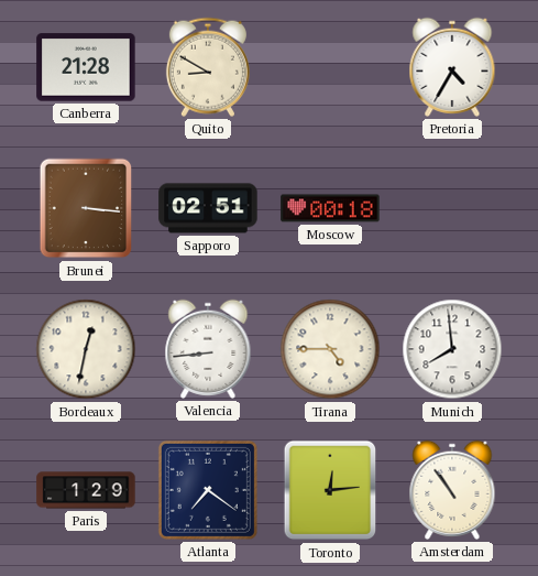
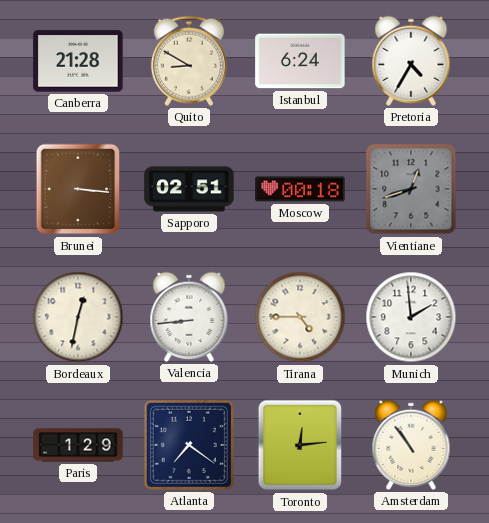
Istanbul: none -> 6:24 (300, 61)
Vientiane: none -> 12:42 (411, 189)
Munich: 7:59 -> 1:59 (411, 317)
